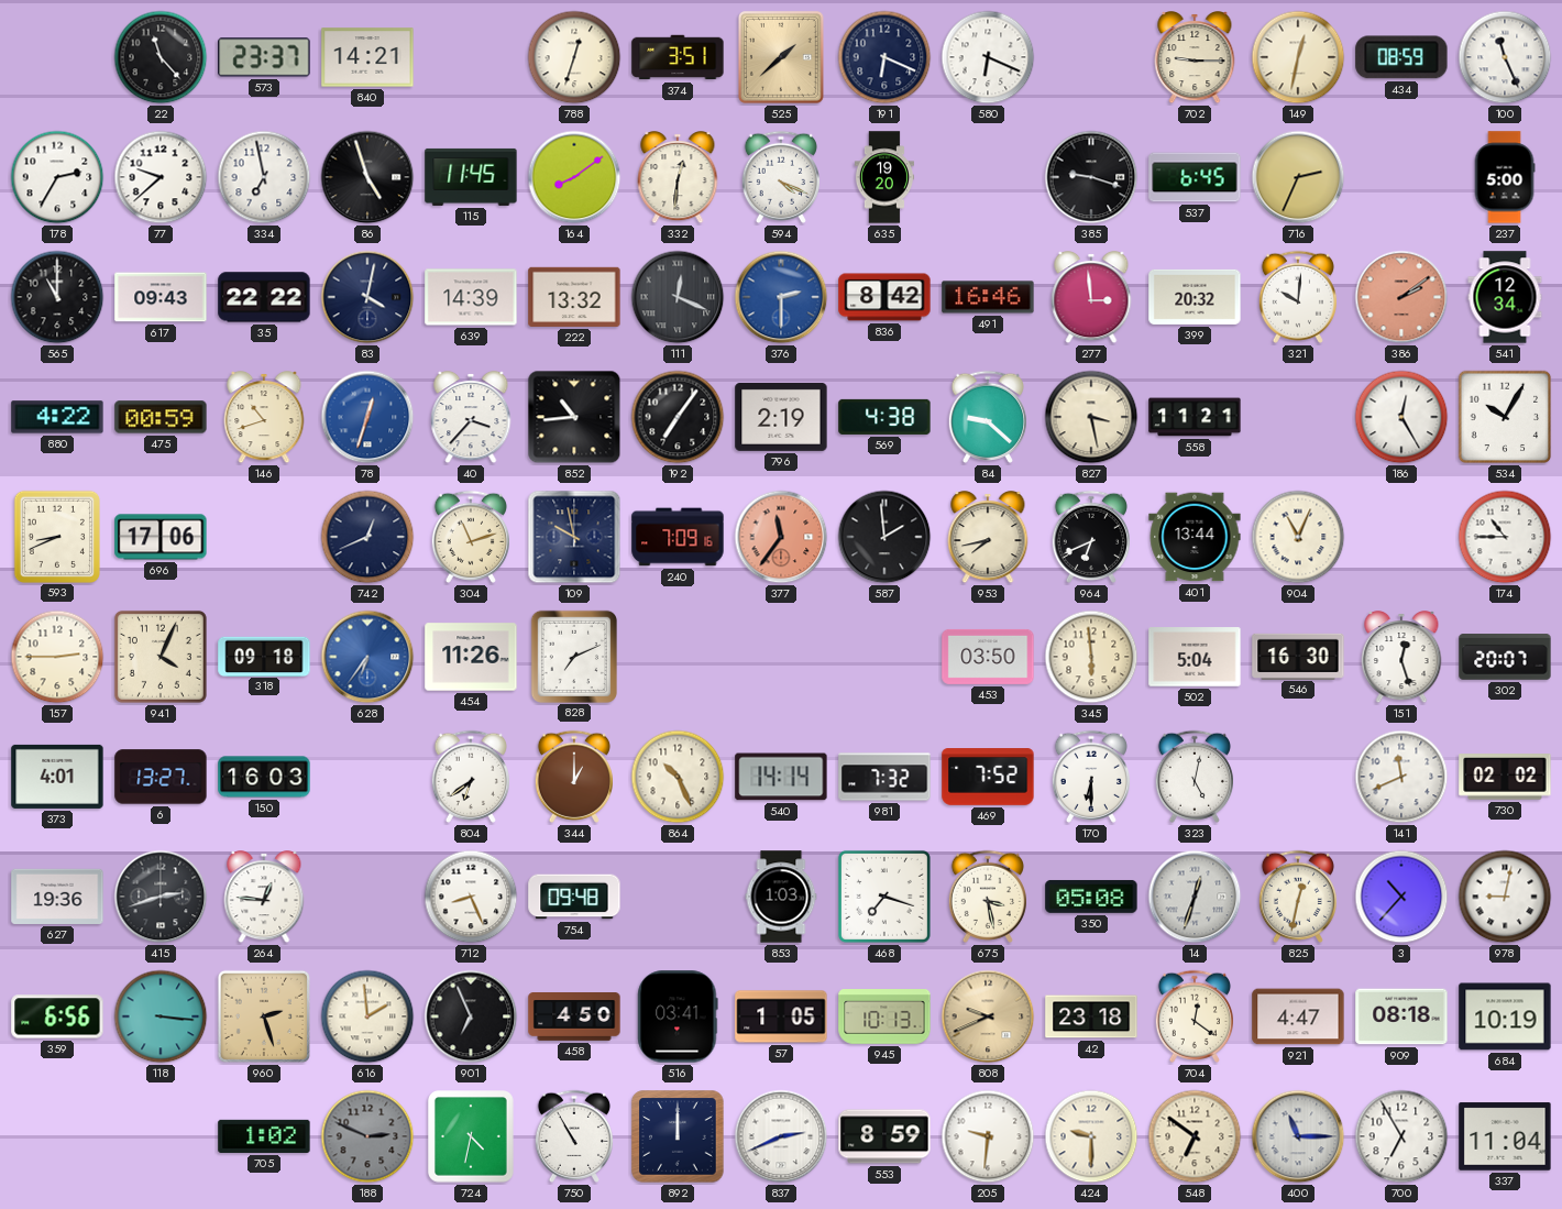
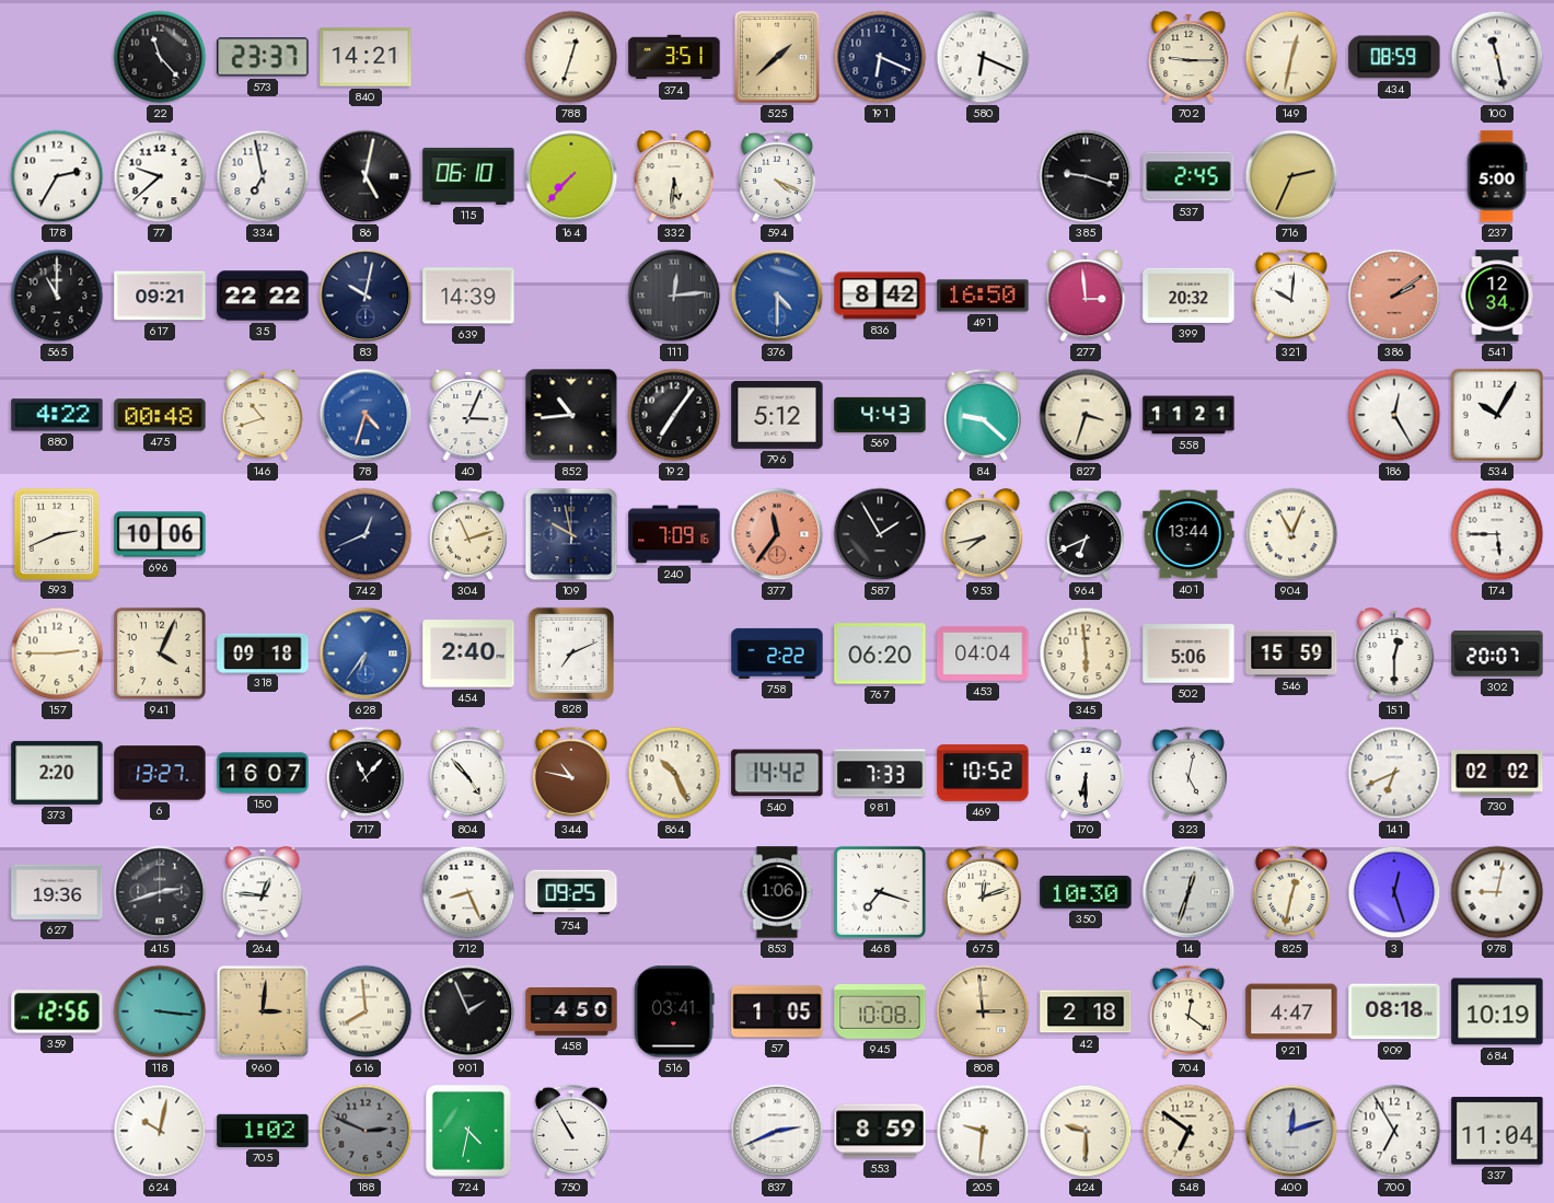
100: 11:26 -> 11:28 (1497, 57)
86: 4:57 -> 5:02 (366, 176)
115: 11:45 -> 06:10 (468, 176)
164: 8:09 -> 7:37 (571, 176)
332: 12:31 -> 5:31 (674, 177)
635: 19:20 -> none (884, 177)
537: 6:45 -> 2:45 (1188, 176)
617: 09:43 -> 09:21 (160, 296)
83: 4:02 -> 10:02 (366, 296)
222: 13:32 -> none (574, 297)
111: 12:19 -> 12:14 (674, 296)
376: 2:30 -> 4:30 (777, 296)
491: 16:46 -> 16:50 (983, 296)
475: 00:59 -> 00:48 (160, 415)
78: 12:33 -> 4:33 (366, 415)
40: 3:37 -> 3:04 (468, 416)
796: 2:19 -> 5:12 (777, 415)
569: 4:38 -> 4:43 (880, 415)
827: 3:28 -> 3:33 (1086, 415)
593: 8:41 -> 2:41 (57, 533)
696: 17:06 -> 10:06 (160, 534)
587: 1:59 -> 1:55 (880, 534)
174: 10:45 -> 5:45 (1497, 534)
454: 11:26 -> 2:40 (468, 653)
758: none -> 2:22 (777, 653)
767: none -> 06:20 (880, 653)
453: 03:50 -> 04:04 (983, 653)
502: 5:04 -> 5:06 (1188, 653)
546: 16:30 -> 15:59 (1291, 652)
151: 12:27 -> 12:30 (1394, 655)
373: 4:01 -> 2:20 (57, 773)
150: 16:03 -> 16:07 (263, 773)
717: none -> 11:07 (364, 773)
804: 6:39 -> 4:53 (467, 773)
344: 1:00 -> 10:47 (570, 773)
540: 14:14 -> 14:42 (777, 773)
981: 7:32 -> 7:33 (880, 773)
469: 7:52 -> 10:52 (983, 773)
141: 11:41 -> 6:41 (1394, 773)
754: 09:48 -> 09:25 (571, 892)
853: 1:03 -> 1:06 (777, 892)
675: 3:28 -> 12:12 (982, 892)
350: 05:08 -> 10:30 (1086, 892)
3: 10:37 -> 12:27 (1394, 892)
359: 6:56 -> 12:56 (57, 1011)
960: 2:27 -> 3:01 (263, 1011)
616: 1:59 -> 7:59 (366, 1011)
901: 6:56 -> 1:56 (468, 1011)
945: 10:13 -> 10:08 (880, 1013)
808: 9:41 -> 2:59 (983, 1011)
42: 23:18 -> 2:18 (1086, 1011)
624: none -> 10:02 (160, 1131)
892: 12:00 -> none (678, 1136)
400: 11:15 -> 12:12 (1291, 1131)
